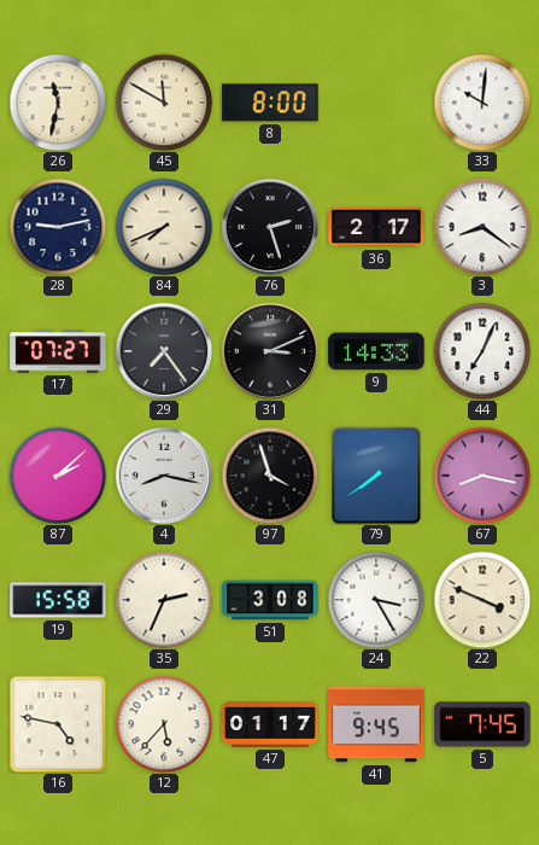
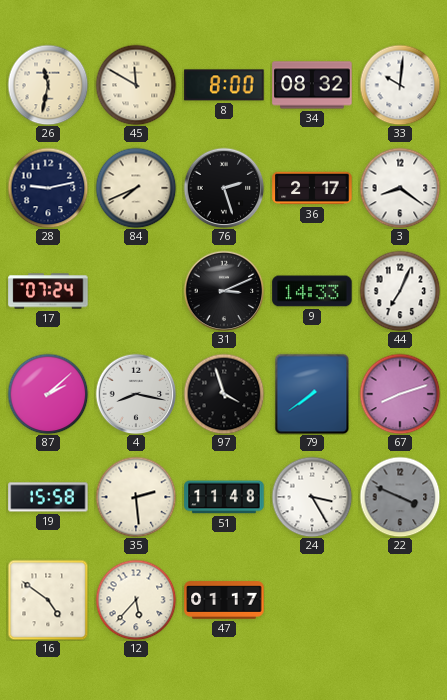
34: none -> 08:32 (312, 85)
17: 07:27 -> 07:24 (48, 291)
29: 7:24 -> none (164, 351)
67: 8:17 -> 8:12 (400, 394)
35: 2:34 -> 2:29 (136, 497)
51: 3:08 -> 11:48 (224, 497)
22 dial: cream -> grey (400, 497)
16: 4:47 -> 4:51 (48, 600)
41: 9:45 -> none (376, 724)
5: 7:45 -> none (482, 724)
